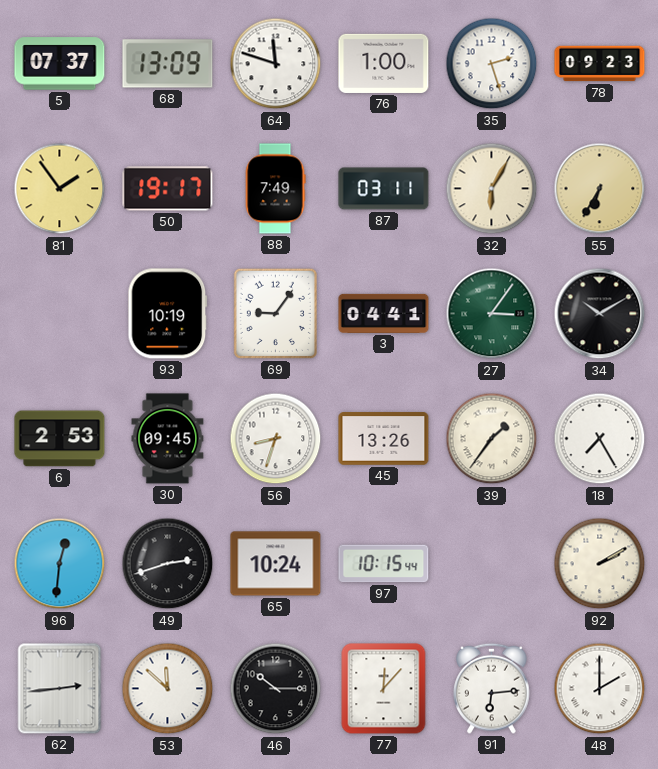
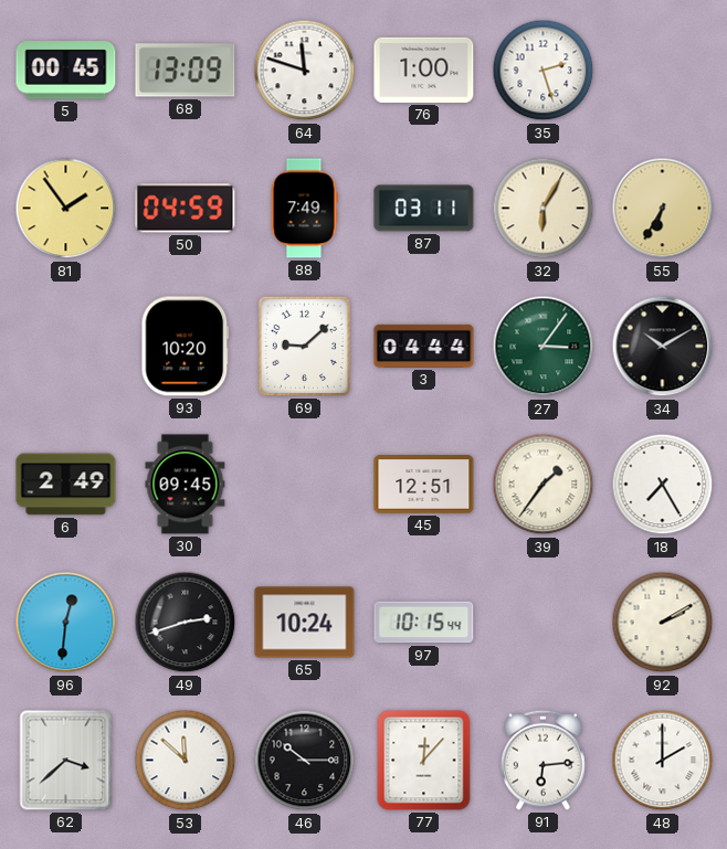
5: 07:37 -> 00:45 (66, 71)
78: 09:23 -> none (600, 64)
50: 19:17 -> 04:59 (186, 209)
93: 10:19 -> 10:20 (186, 347)
69: 9:06 -> 9:08 (304, 346)
3: 04:41 -> 04:44 (424, 346)
6: 2:53 -> 2:49 (66, 485)
56: 8:33 -> none (276, 439)
45: 13:26 -> 12:51 (424, 485)
62: 2:44 -> 3:38 (66, 761)
